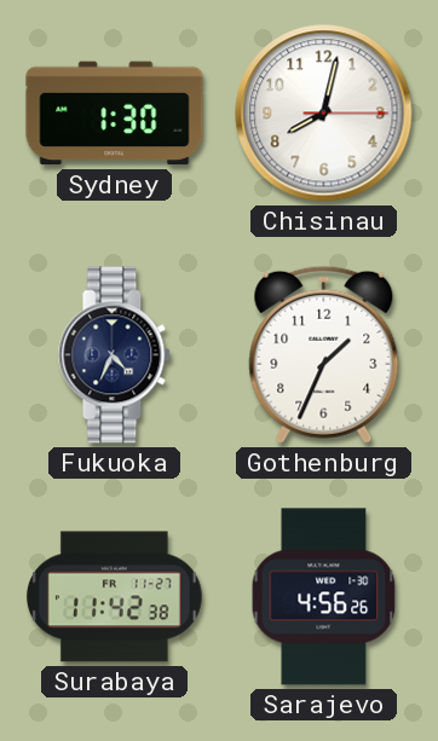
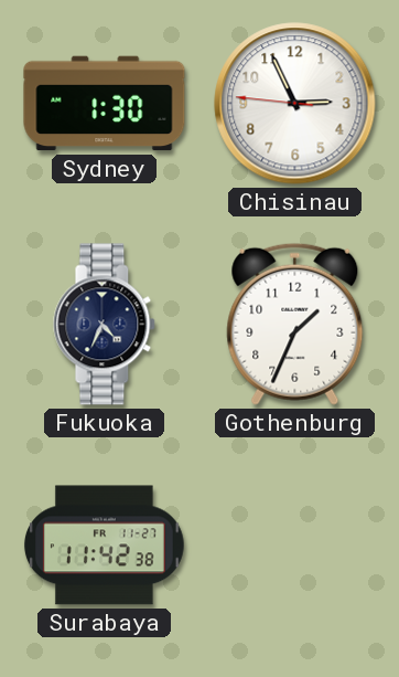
Chisinau: 8:02 -> 2:55 (295, 104)
Sarajevo: 4:56 -> none (324, 597)
